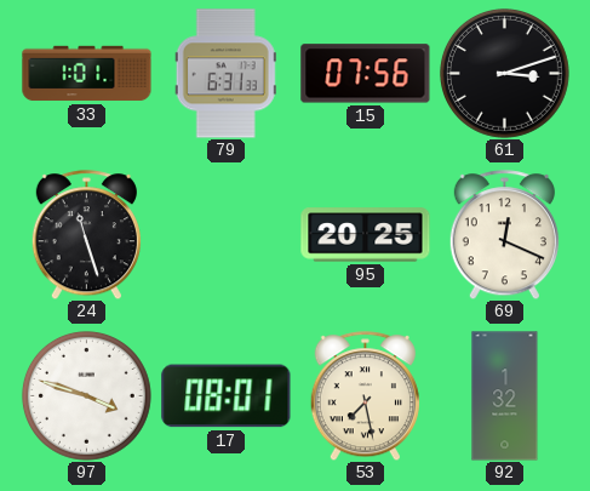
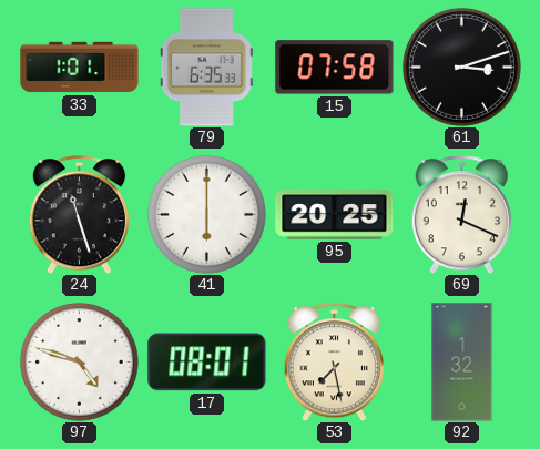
79: 6:31 -> 6:35 (206, 68)
15: 07:56 -> 07:58 (335, 68)
41: none -> 6:00 (206, 214)
97: 3:48 -> 4:48 (79, 361)
